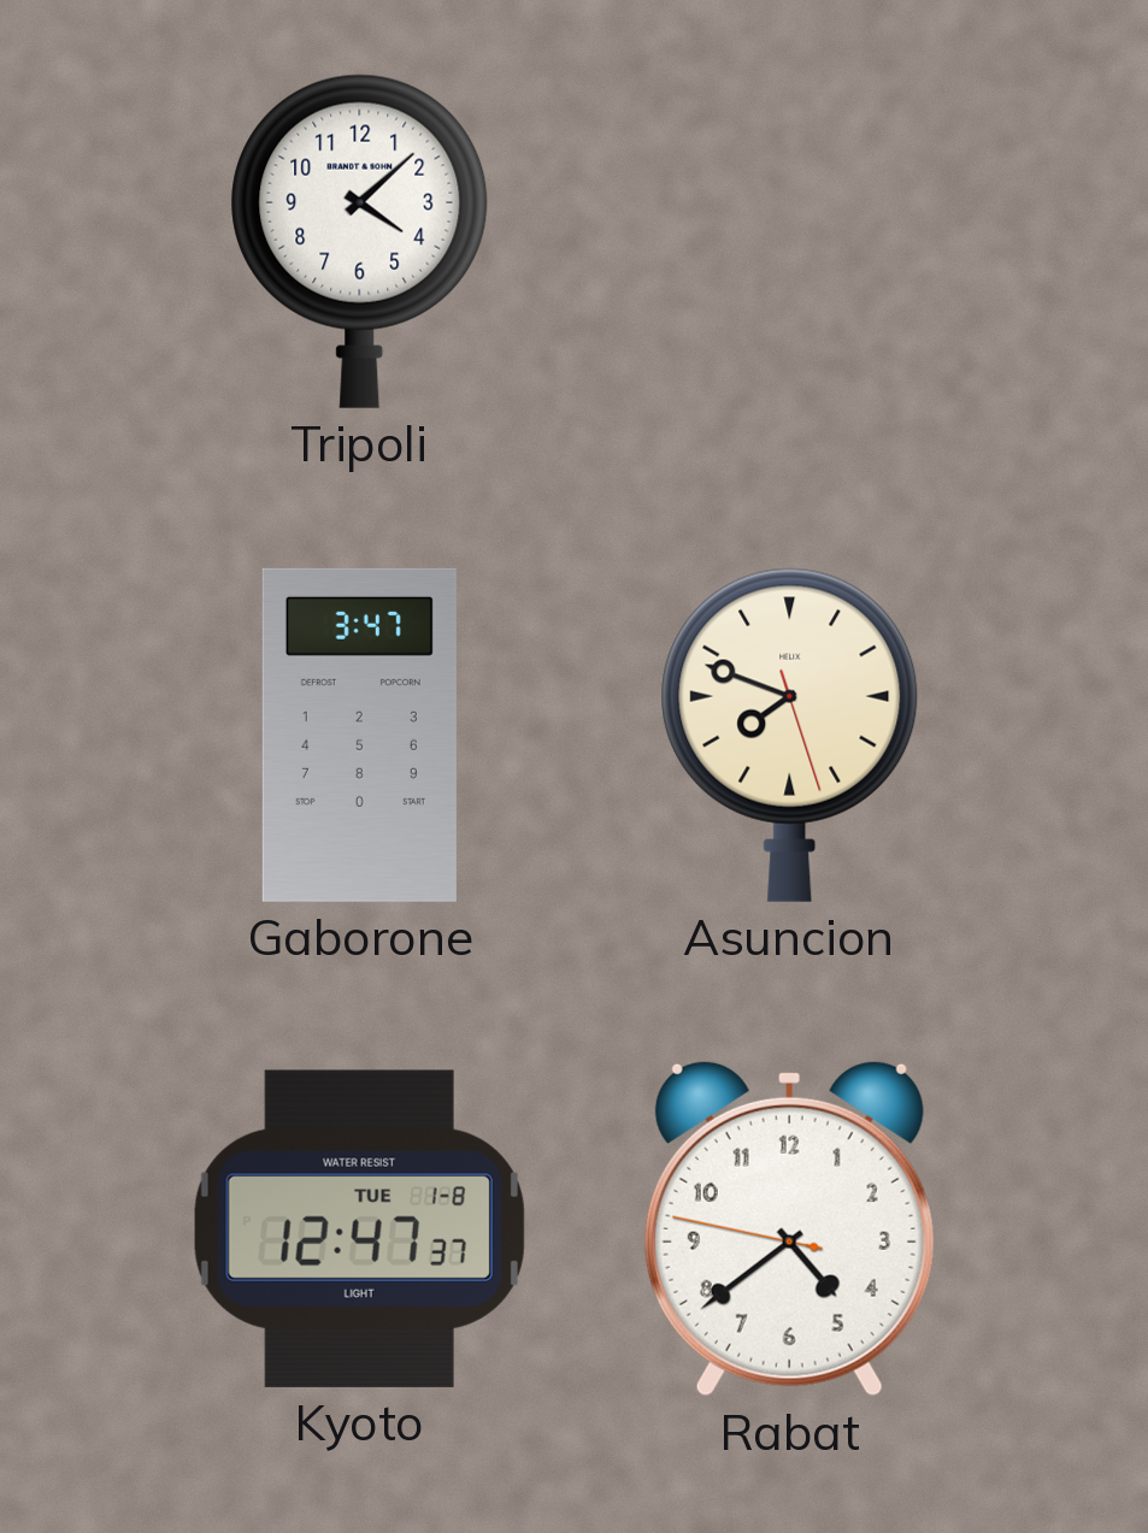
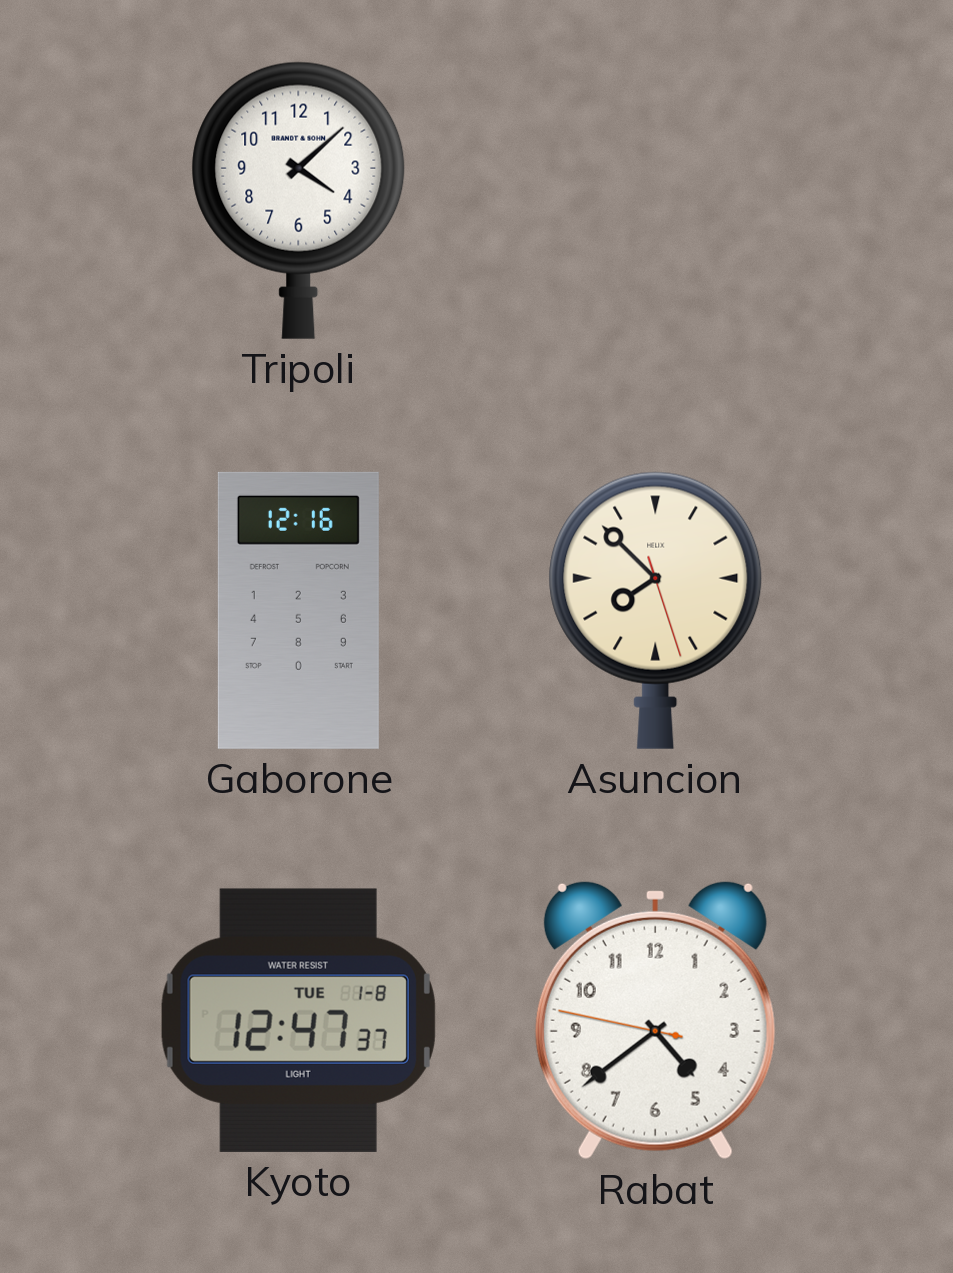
Gaborone: 3:47 -> 12:16 (298, 610)
Asuncion: 7:48 -> 7:52 (656, 610)
